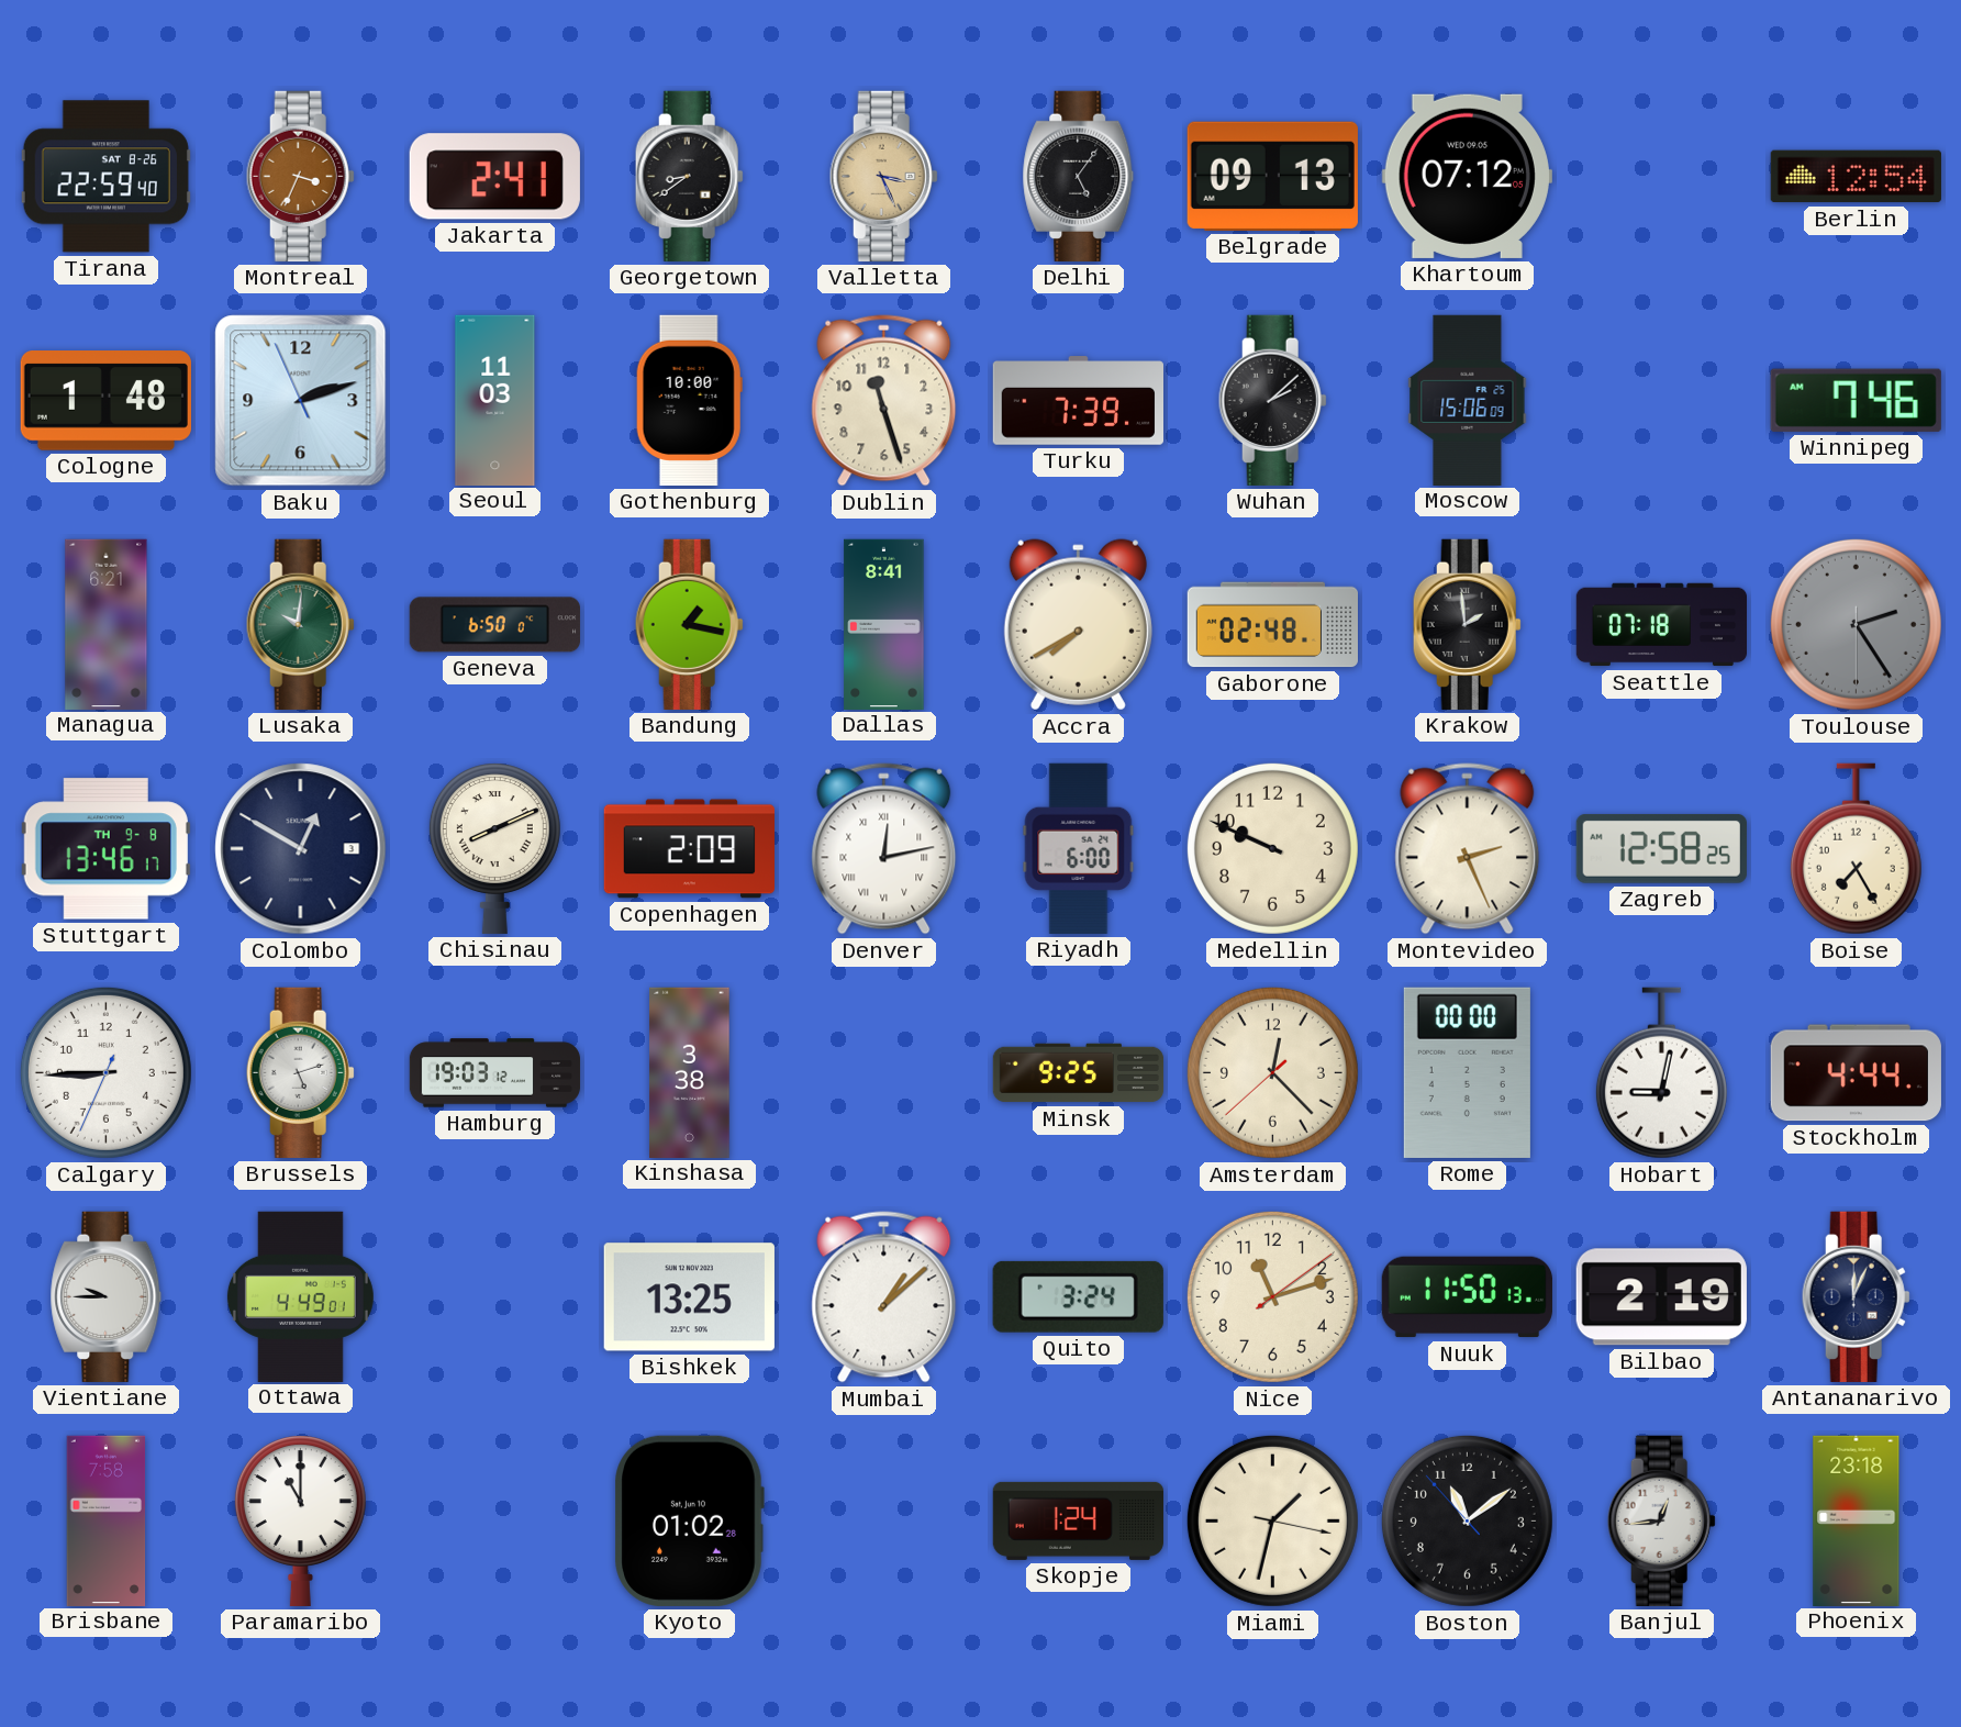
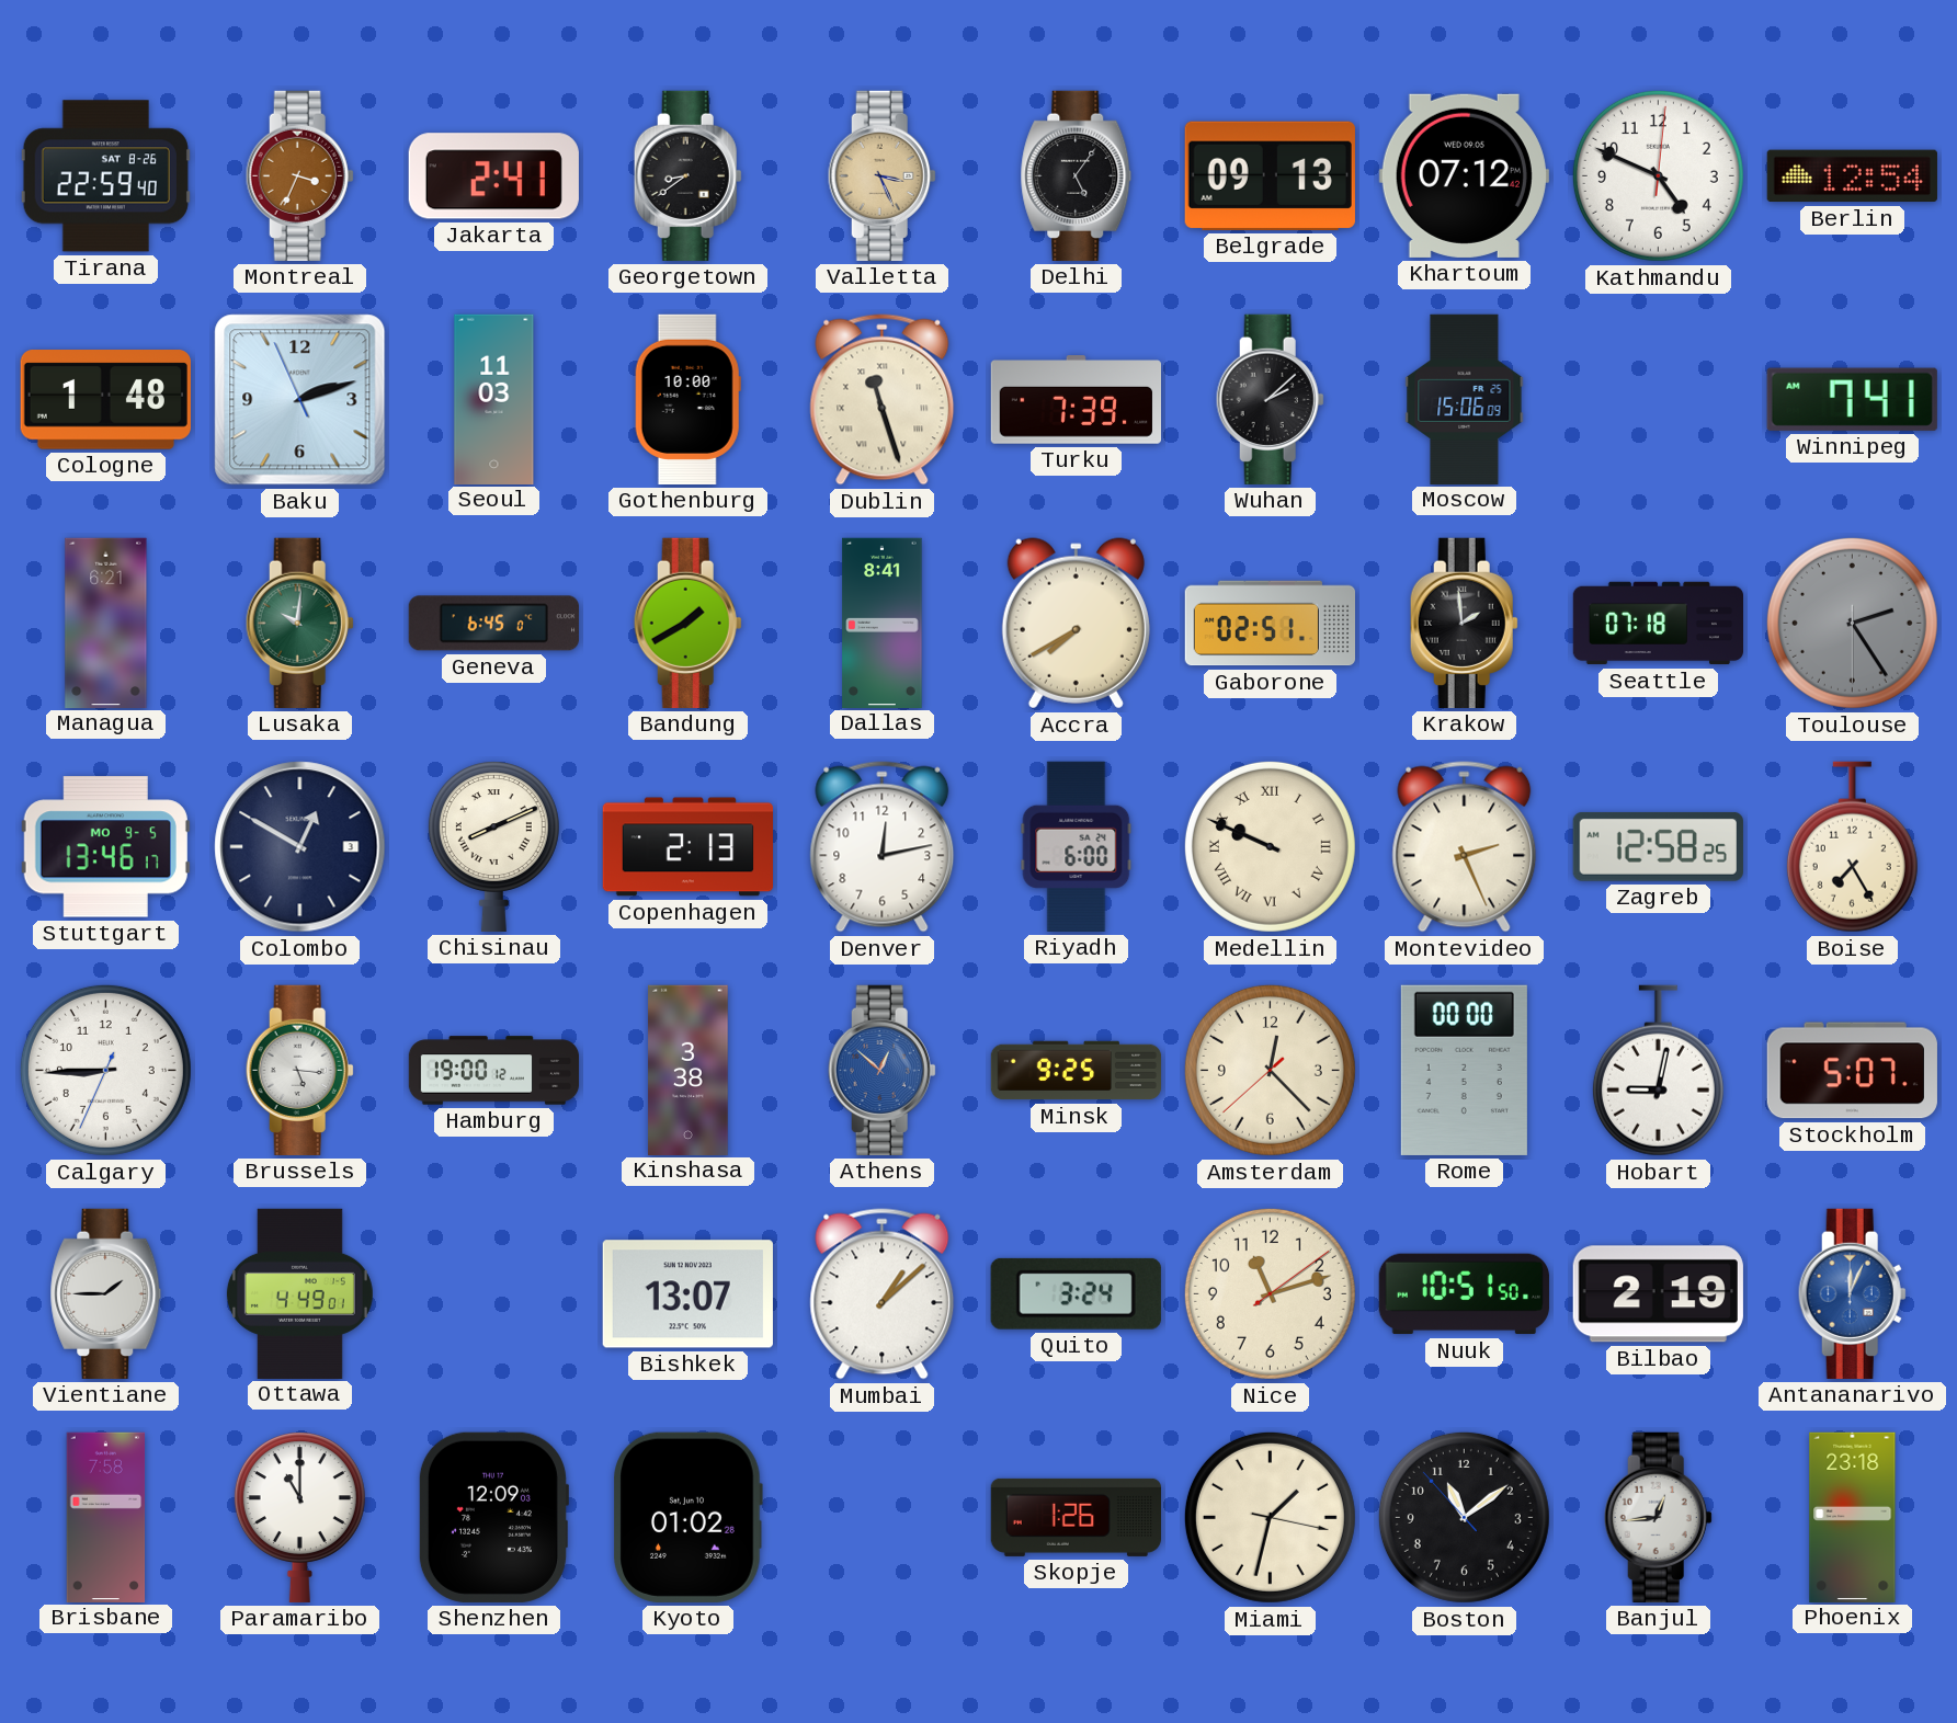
Khartoum: 07:12:05 -> 07:12:42 (1464, 175)
Kathmandu: none -> 4:49 (1658, 175)
Dublin numerals: Arabic -> Roman (883, 400)
Winnipeg: 7:46 -> 7:41 (1852, 399)
Geneva: 6:50 -> 6:45 (493, 624)
Bandung: 1:17 -> 1:40 (687, 623)
Gaborone: 02:48 -> 02:51 (1270, 624)
Stuttgart date: TH 9-8 -> MO 9-5 (105, 847)
Copenhagen: 2:09 -> 2:13 (687, 847)
Denver numerals: Roman -> Arabic (883, 847)
Medellin numerals: Arabic -> Roman (1270, 846)
Brussels: 5:12 -> 5:16 (299, 1070)
Hamburg: 19:03 -> 19:00 (494, 1071)
Athens: none -> 12:52 (881, 1070)
Stockholm: 4:44 -> 5:07 (1852, 1071)
Vientiane: 9:45 -> 1:45 (106, 1293)
Bishkek: 13:25 -> 13:07 (687, 1294)
Nuuk: 11:50 -> 10:51 (1464, 1294)
Antananarivo dial: navy -> blue (1852, 1293)
Shenzhen: none -> 12:09 (493, 1517)
Skopje: 1:24 -> 1:26 (1076, 1517)
